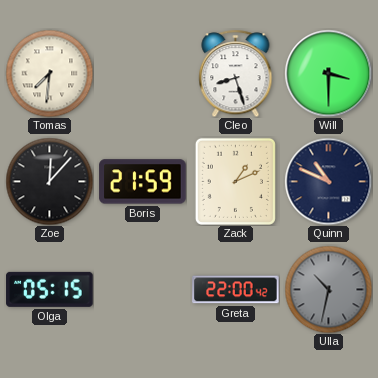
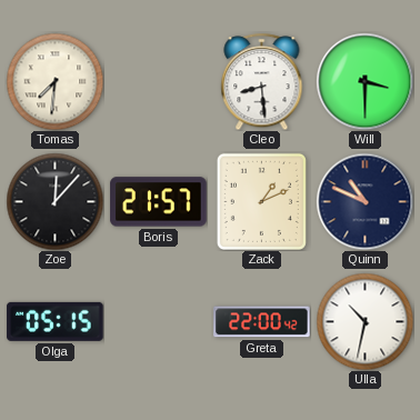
Cleo: 8:27 -> 8:29 (262, 81)
Boris: 21:59 -> 21:57 (159, 202)
Ulla dial: grey -> white (364, 321)
